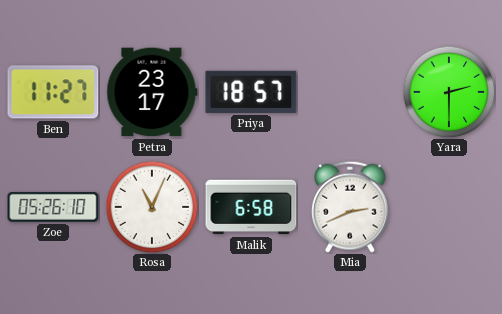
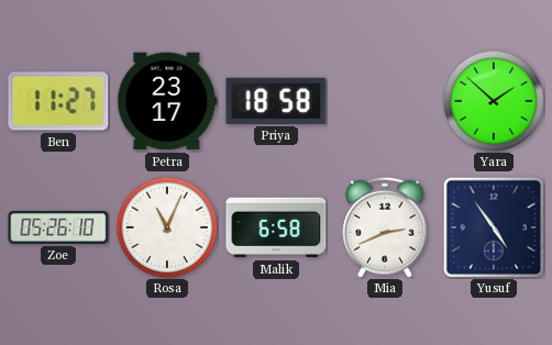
Priya: 18:57 -> 18:58 (276, 101)
Yara: 2:30 -> 1:52 (494, 101)
Yusuf: none -> 4:54 (494, 227)
